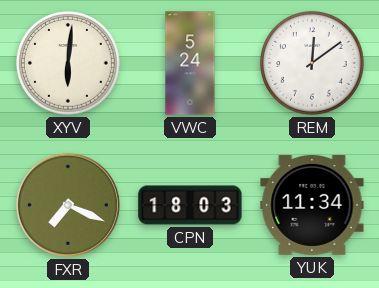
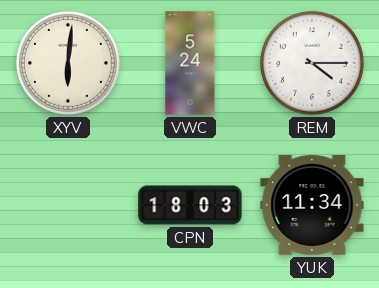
REM: 12:09 -> 4:15 (313, 64)
FXR: 7:19 -> none (68, 205)
